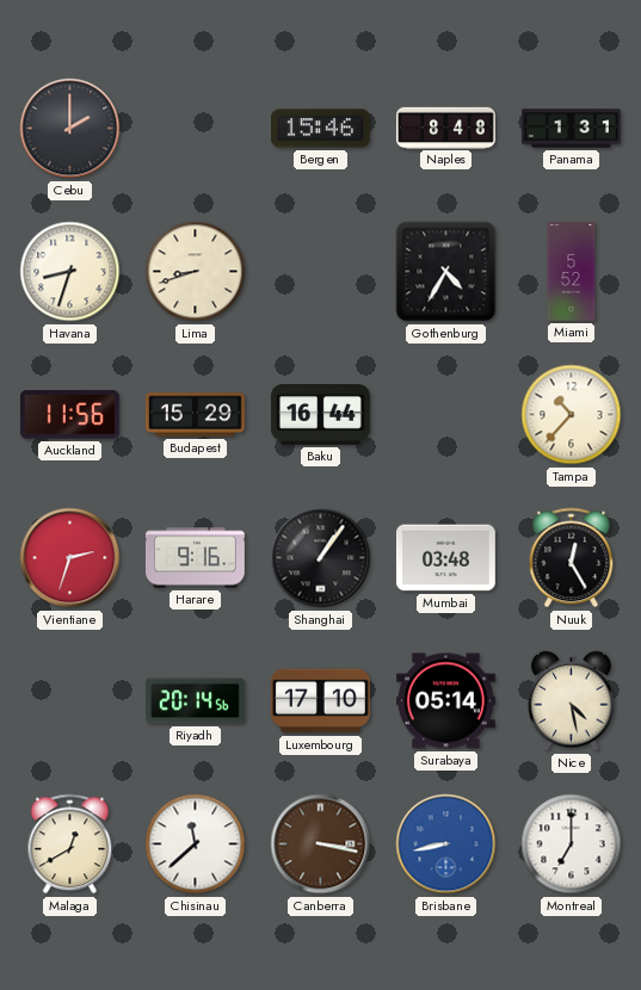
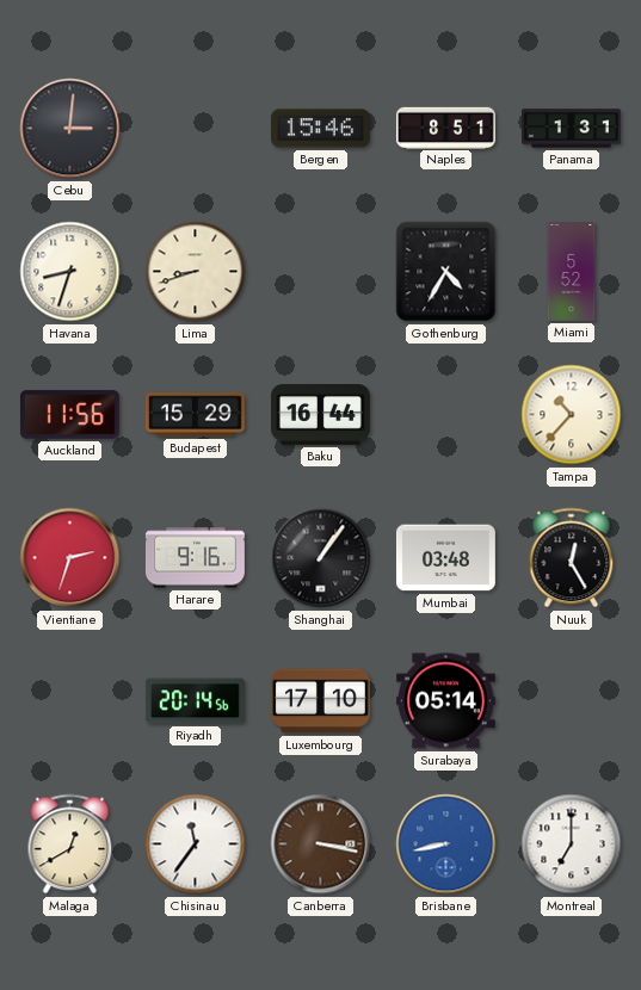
Cebu: 2:00 -> 3:01 (70, 129)
Naples: 8:48 -> 8:51 (445, 128)
Nice: 4:28 -> none (572, 701)
Chisinau: 11:38 -> 11:36 (196, 844)
